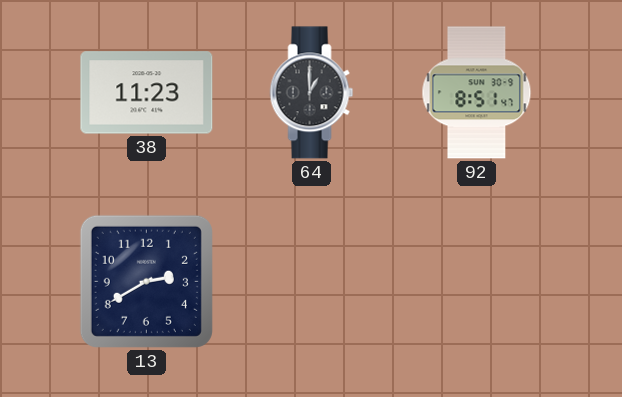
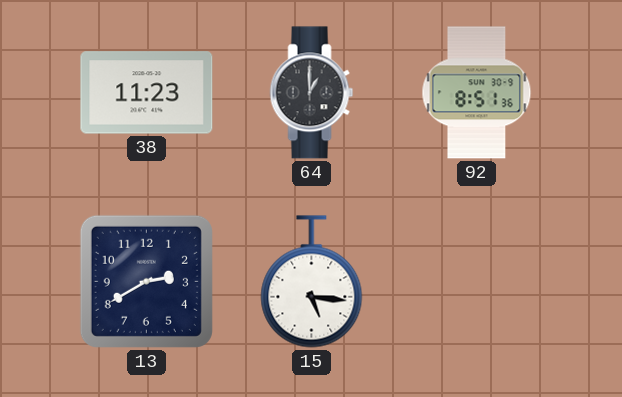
92: 8:51:47 -> 8:51:36 (477, 93)
15: none -> 5:16 (312, 282)
